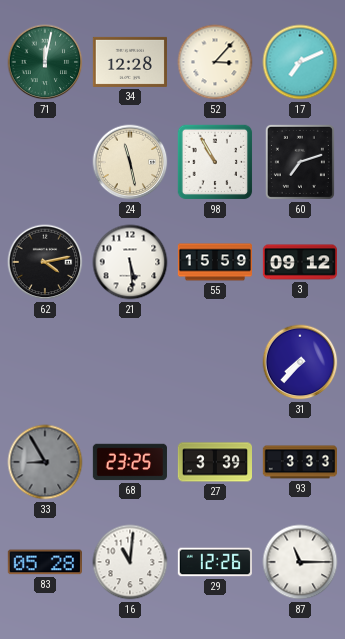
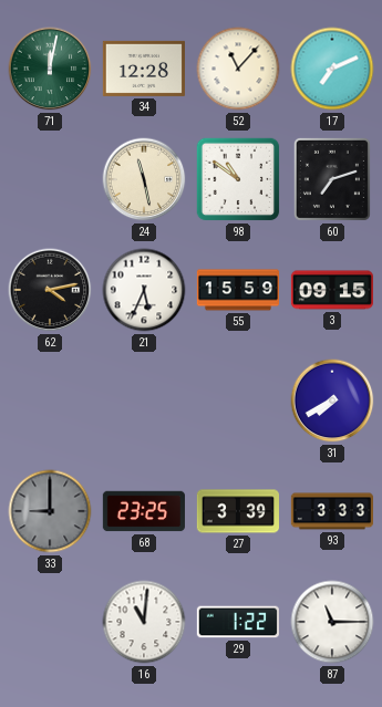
52: 3:07 -> 11:07 (238, 69)
98: 10:55 -> 10:51 (238, 179)
21: 5:29 -> 5:34 (144, 290)
3: 09:12 -> 09:15 (331, 290)
31: 7:37 -> 7:40 (332, 401)
33: 8:55 -> 9:00 (50, 511)
83: 05:28 -> none (45, 562)
29: 12:26 -> 1:22 (238, 622)
